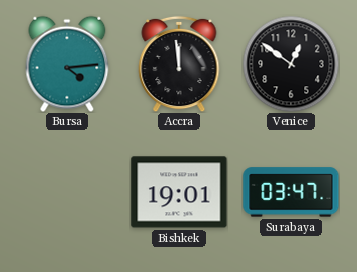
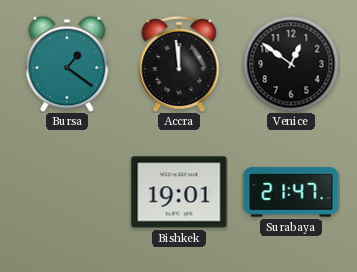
Bursa: 4:14 -> 1:21 (67, 64)
Surabaya: 03:47 -> 21:47 (291, 192)
